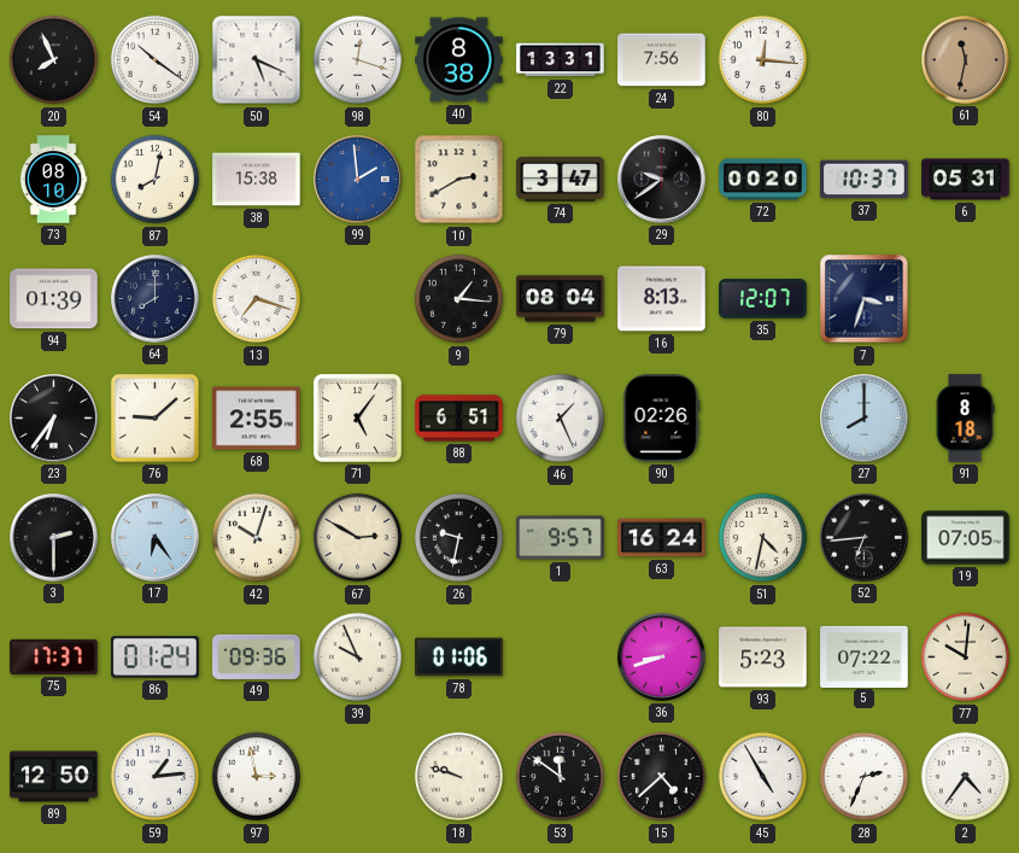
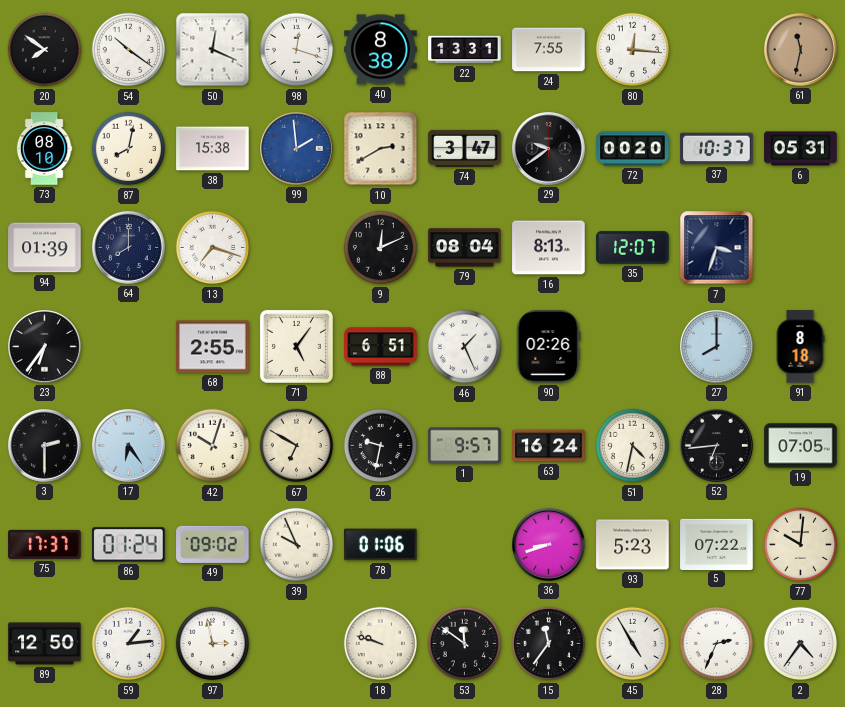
20: 7:56 -> 7:51 (45, 50)
50: 5:19 -> 12:19 (213, 50)
24: 7:56 -> 7:55 (549, 50)
9: 1:16 -> 12:11 (381, 248)
76: 9:08 -> none (154, 417)
67: 2:50 -> 6:50 (297, 446)
49: 09:36 -> 09:02 (213, 544)
15: 4:38 -> 11:36 (549, 644)
